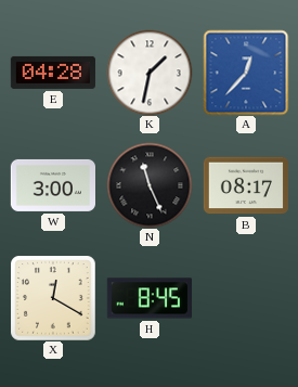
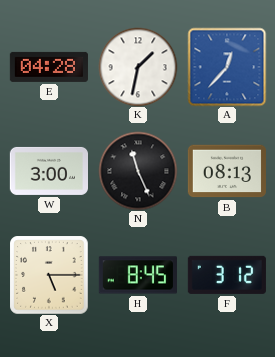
B: 08:17 -> 08:13 (227, 171)
X: 12:20 -> 5:15 (49, 275)
F: none -> 3:12 (227, 275)
